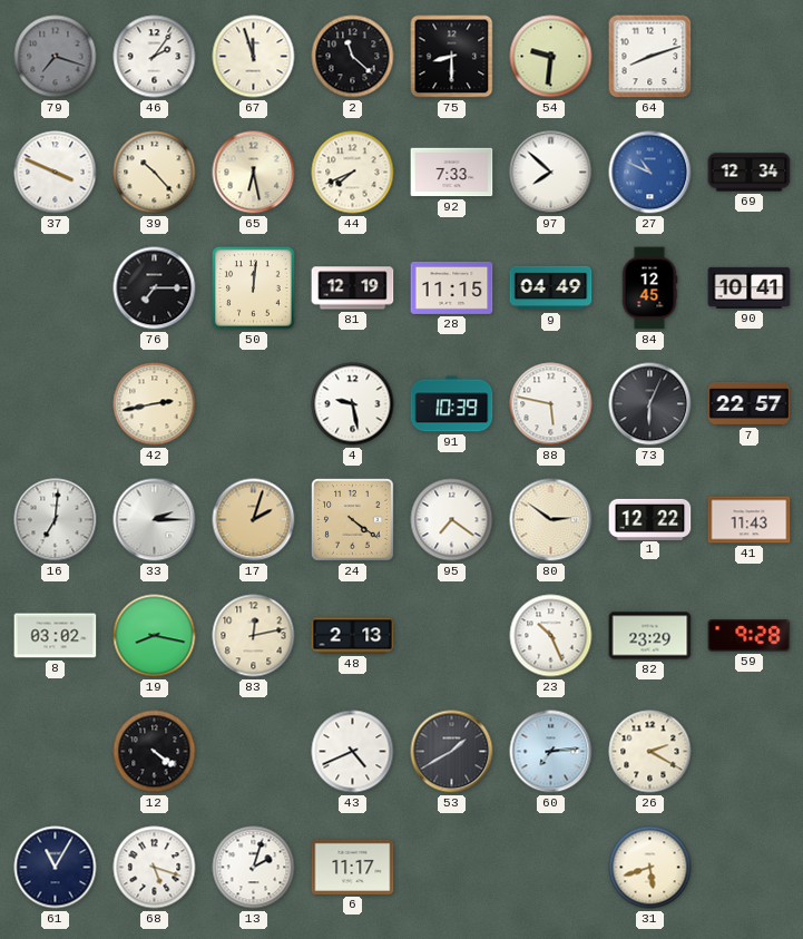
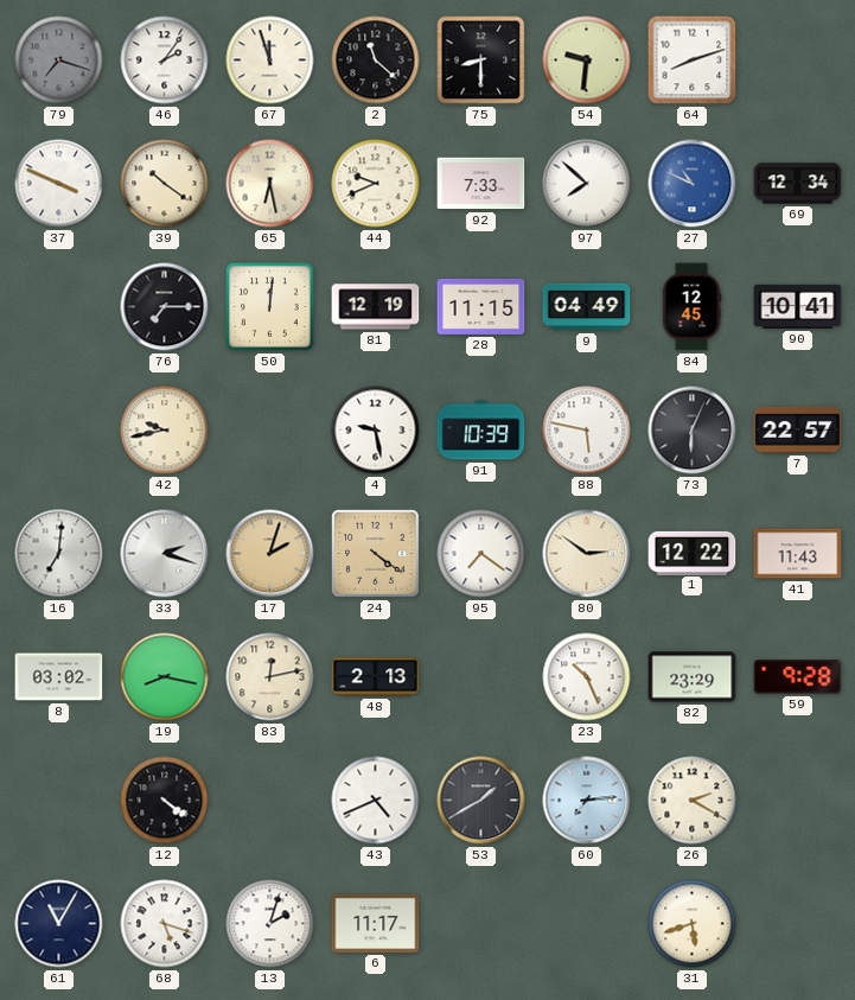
39: 10:23 -> 10:21 (165, 184)
44: 7:41 -> 9:41 (376, 184)
42: 2:43 -> 9:43 (165, 431)
33: 2:15 -> 2:18 (165, 554)
